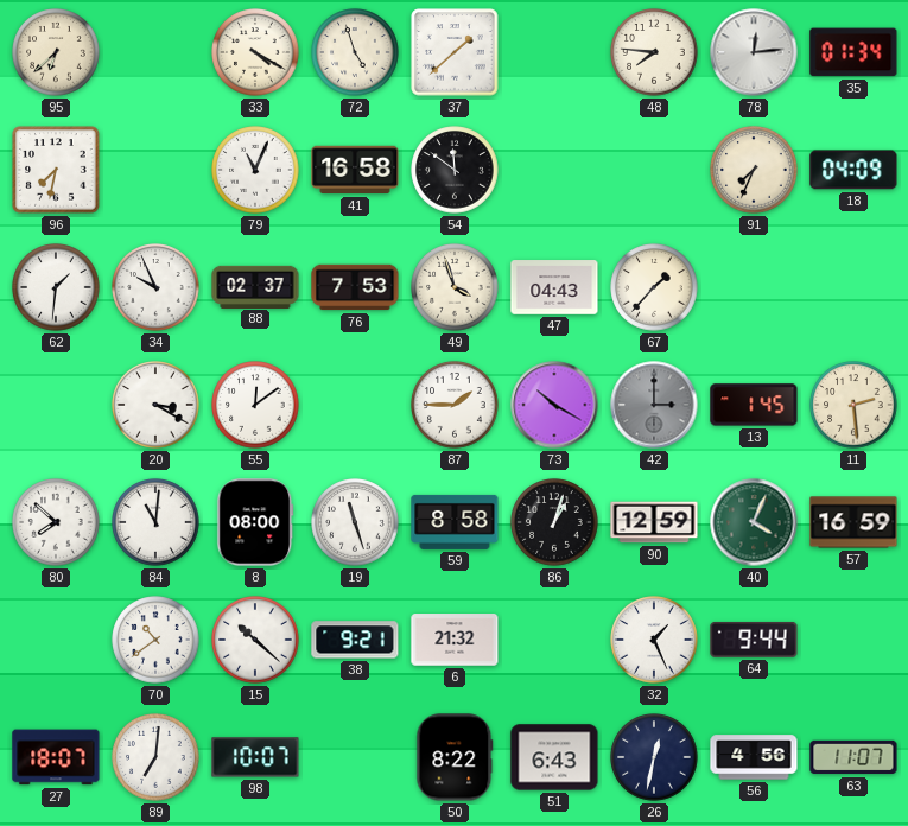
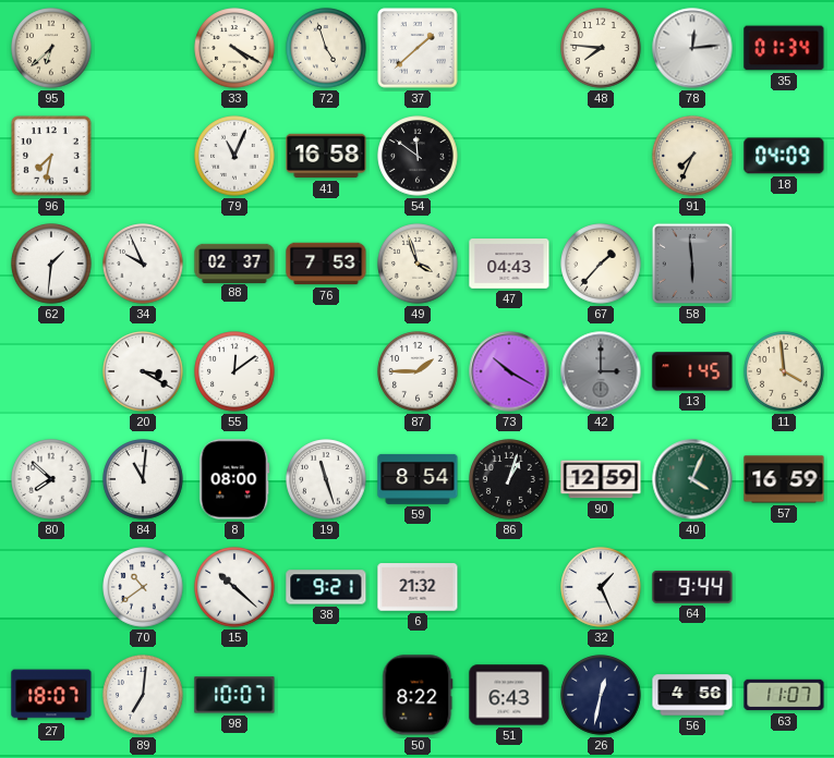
58: none -> 5:59 (692, 264)
11: 2:29 -> 3:59 (784, 371)
59: 8:58 -> 8:54 (418, 479)
